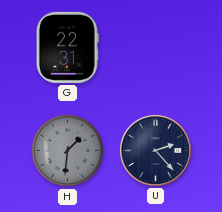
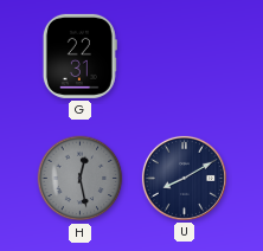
H: 1:31 -> 12:28 (81, 179)
U: 2:23 -> 8:10 (184, 178)
